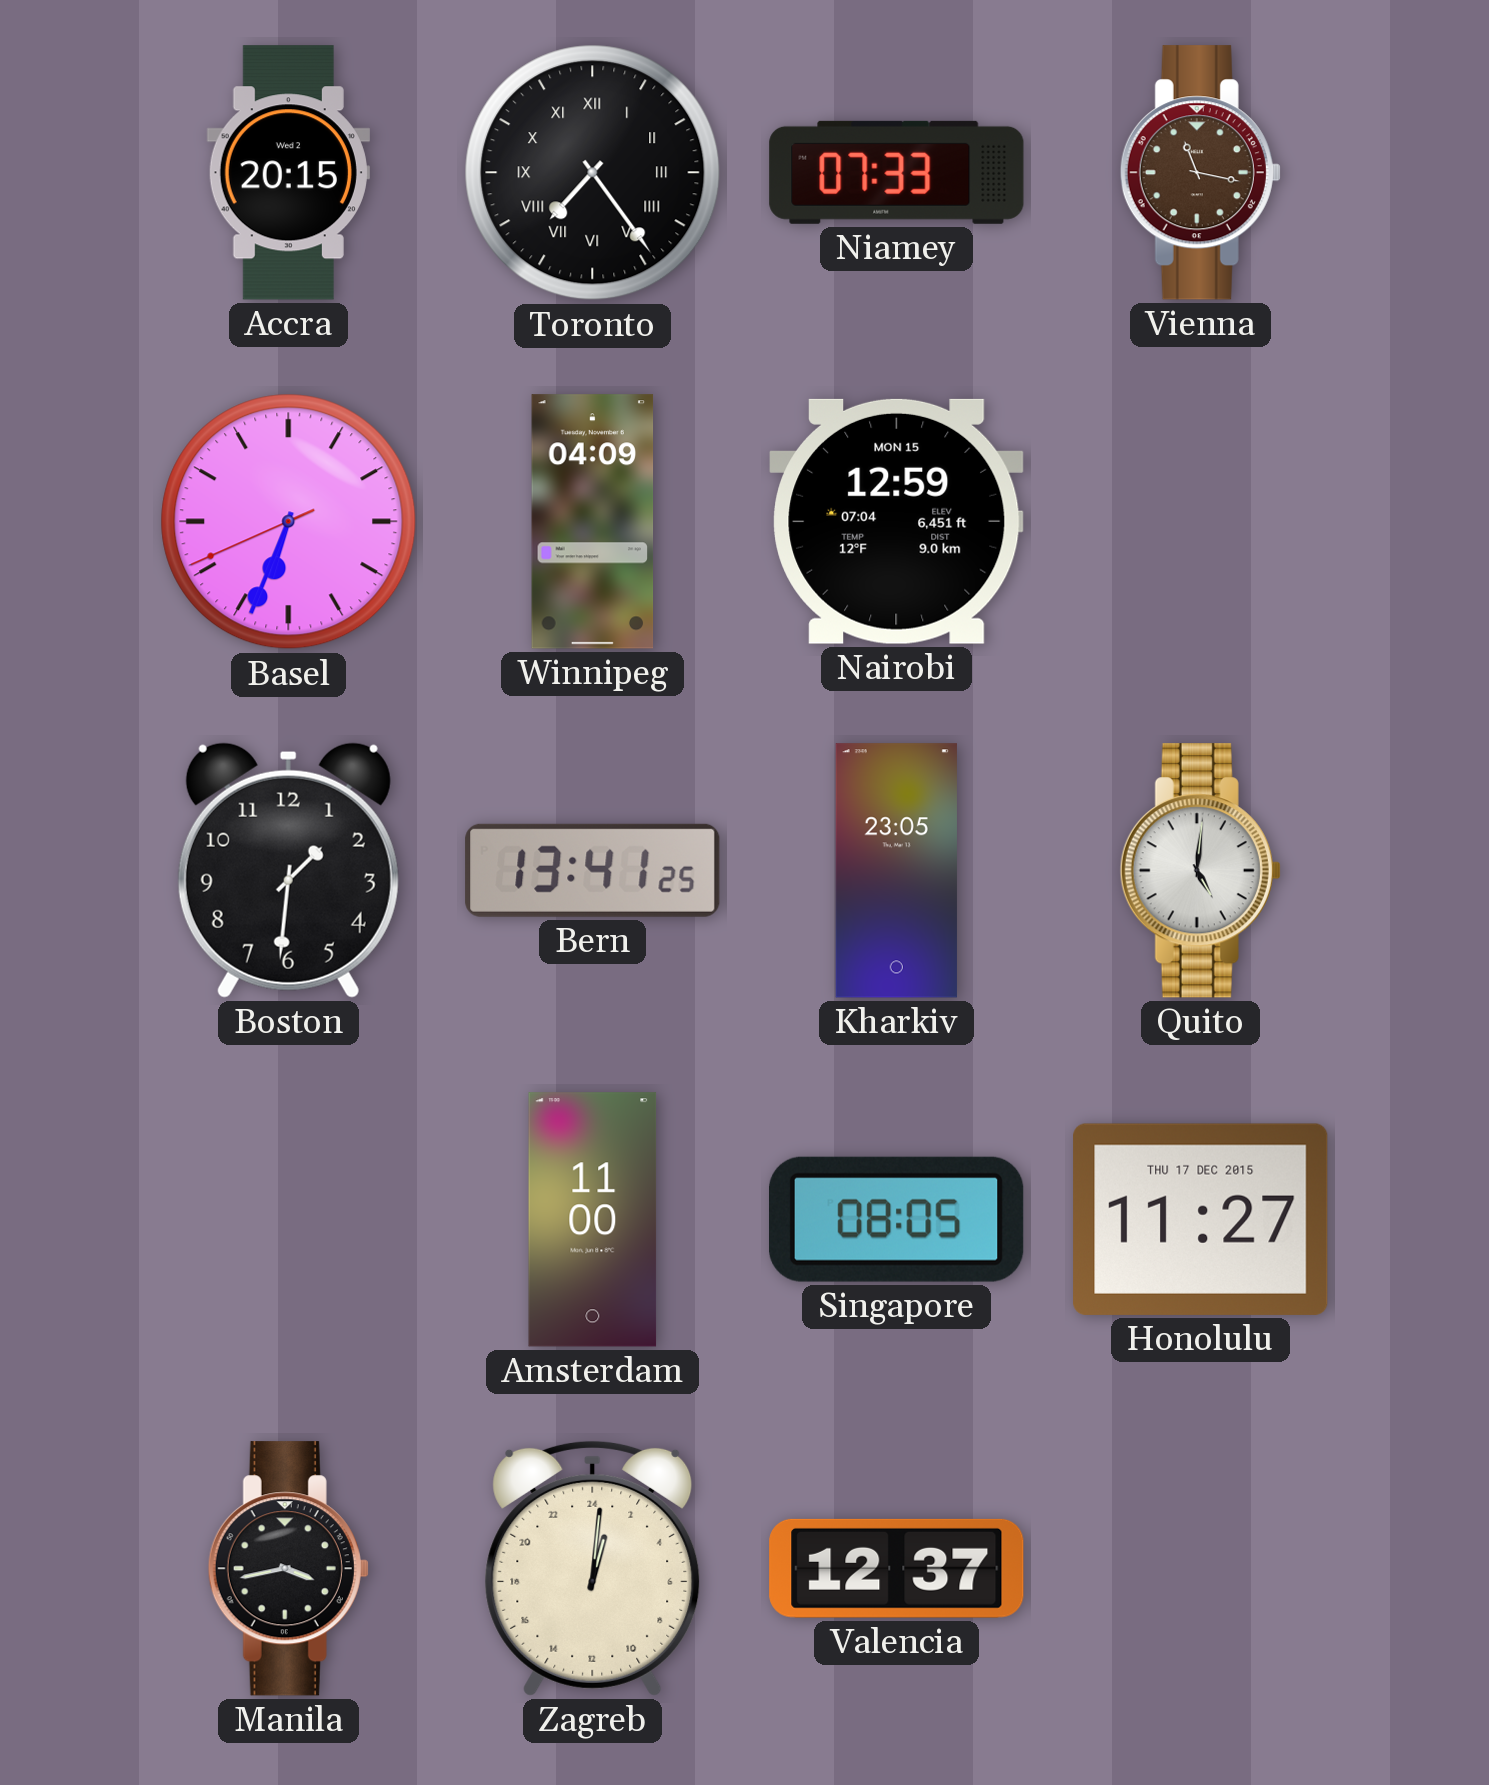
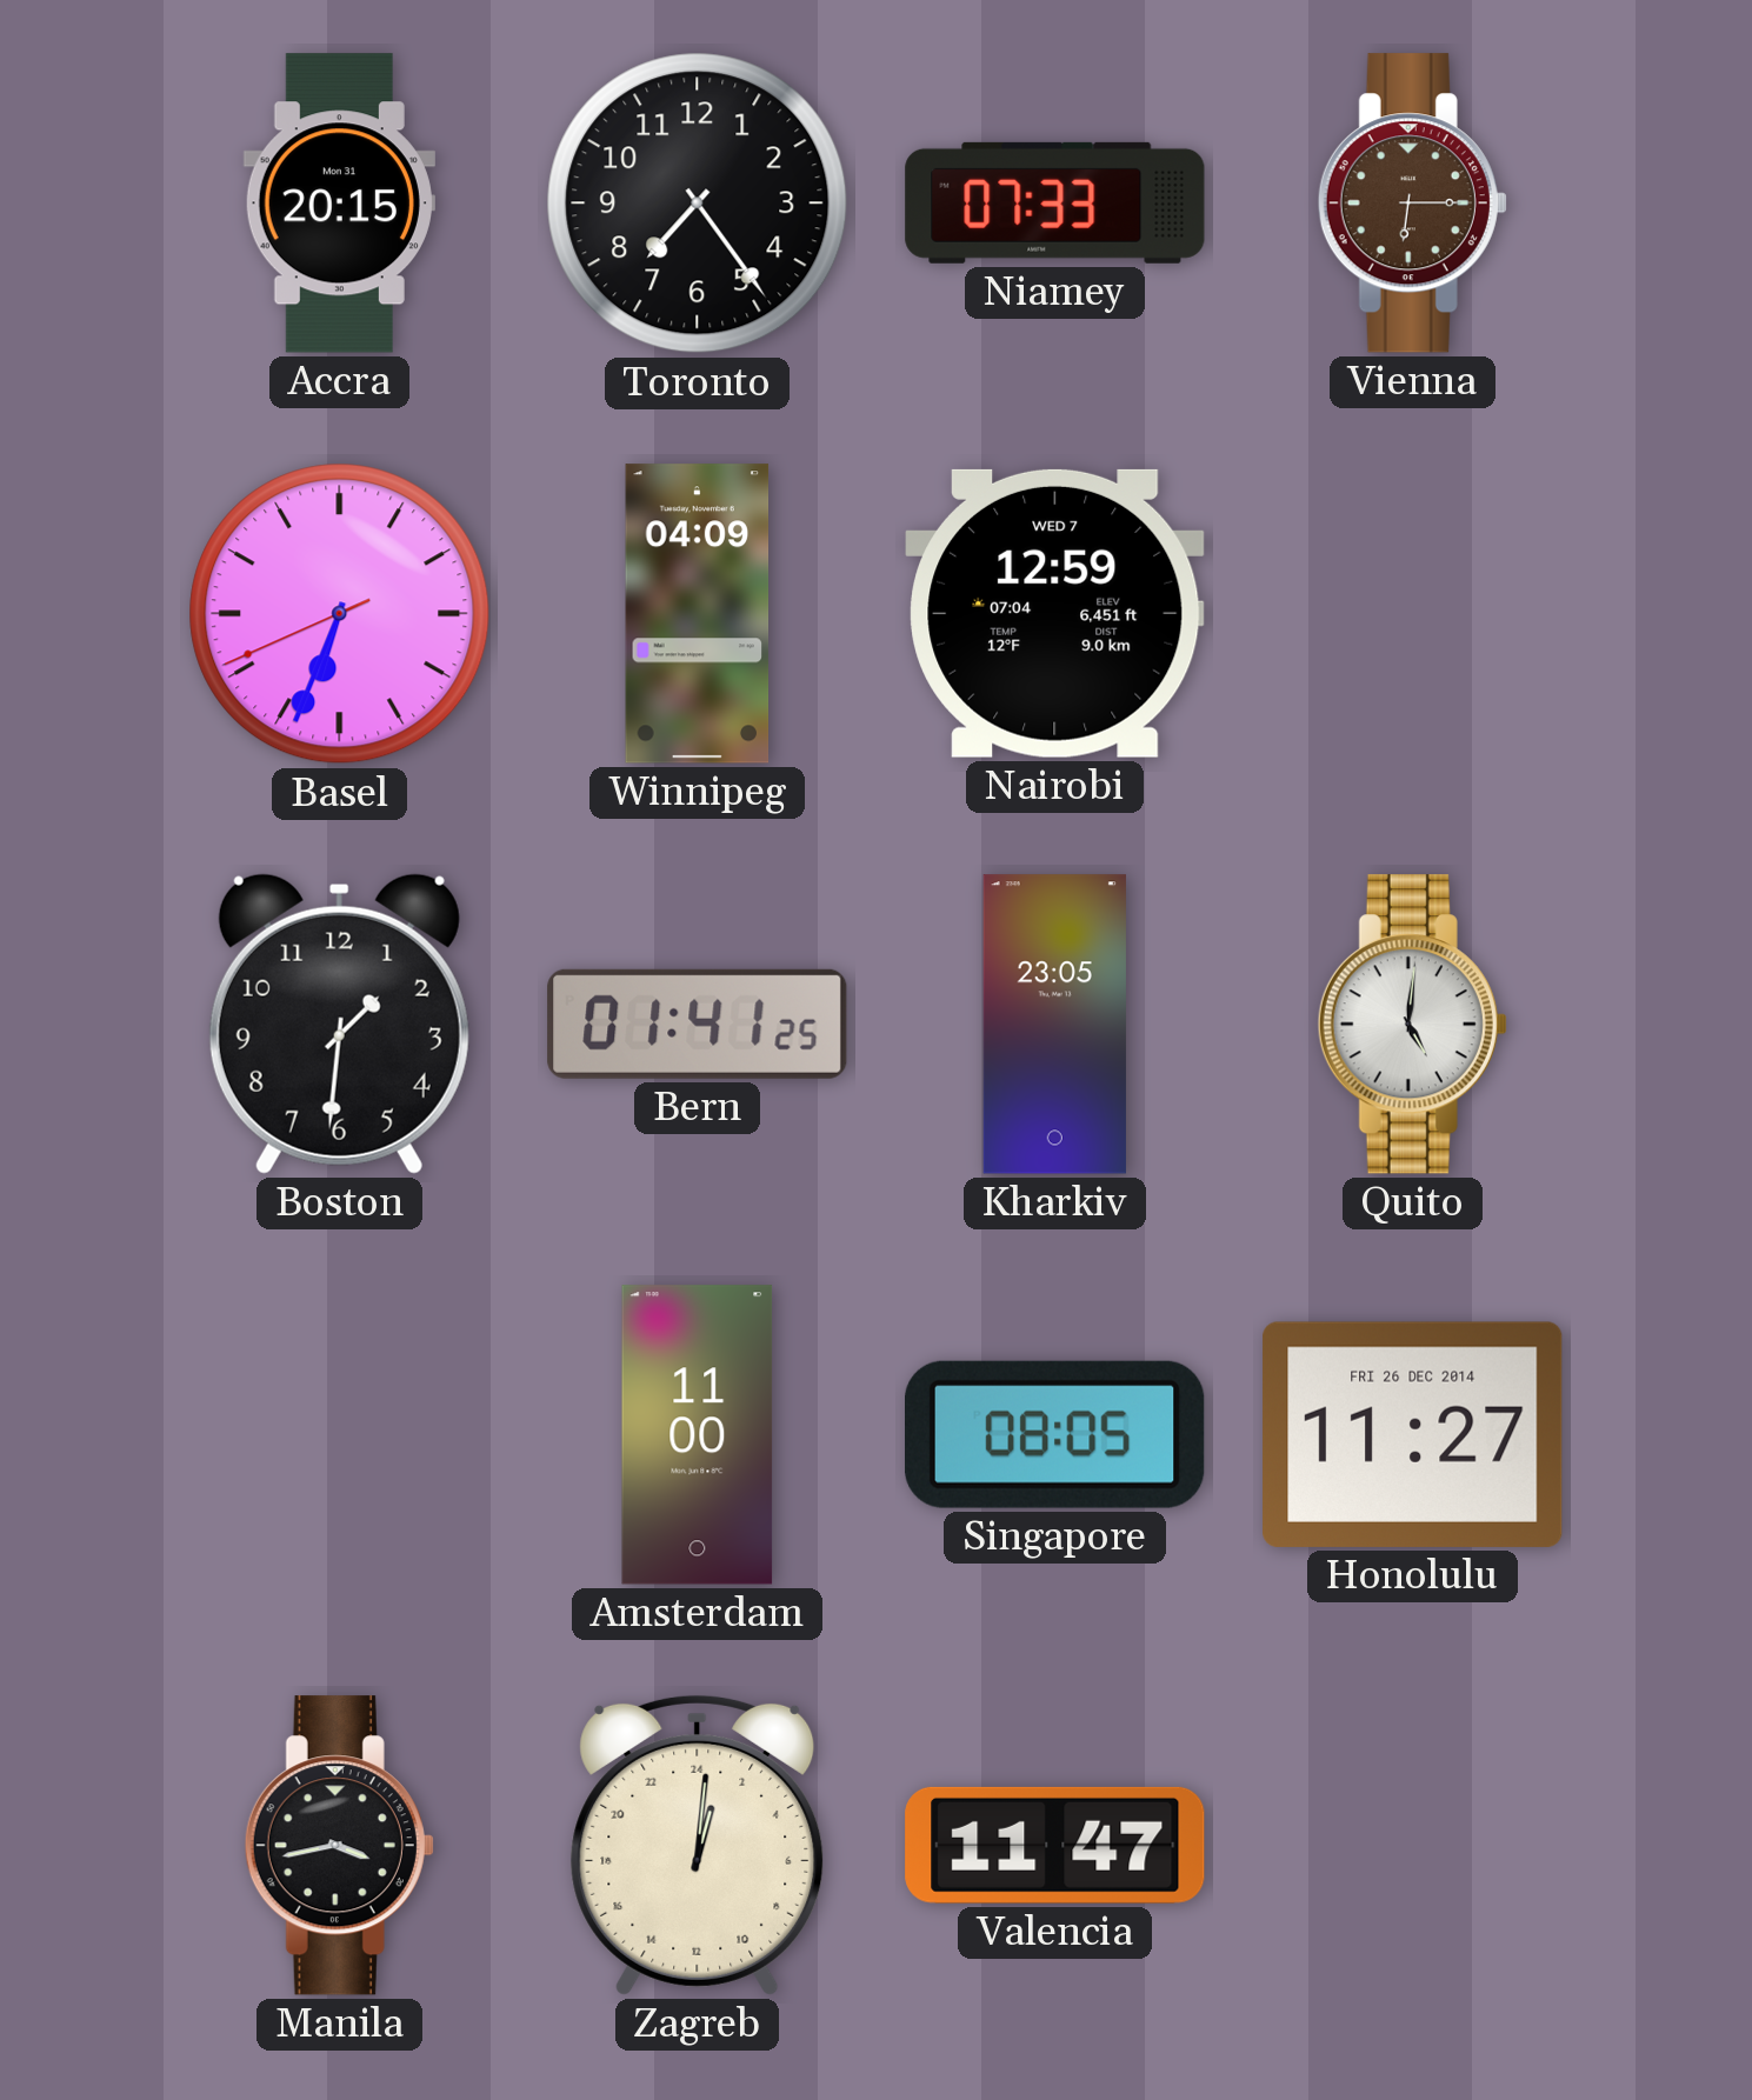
Accra date: Wed 2 -> Mon 31 (339, 204)
Toronto numerals: Roman -> Arabic (698, 204)
Vienna: 11:17 -> 6:15 (1412, 204)
Nairobi date: MON 15 -> WED 7 (1055, 613)
Bern: 13:41 -> 01:41 (698, 1024)
Honolulu date: THU 17 DEC 2015 -> FRI 26 DEC 2014 (1413, 1434)
Valencia: 12:37 -> 11:47 (1055, 1845)
